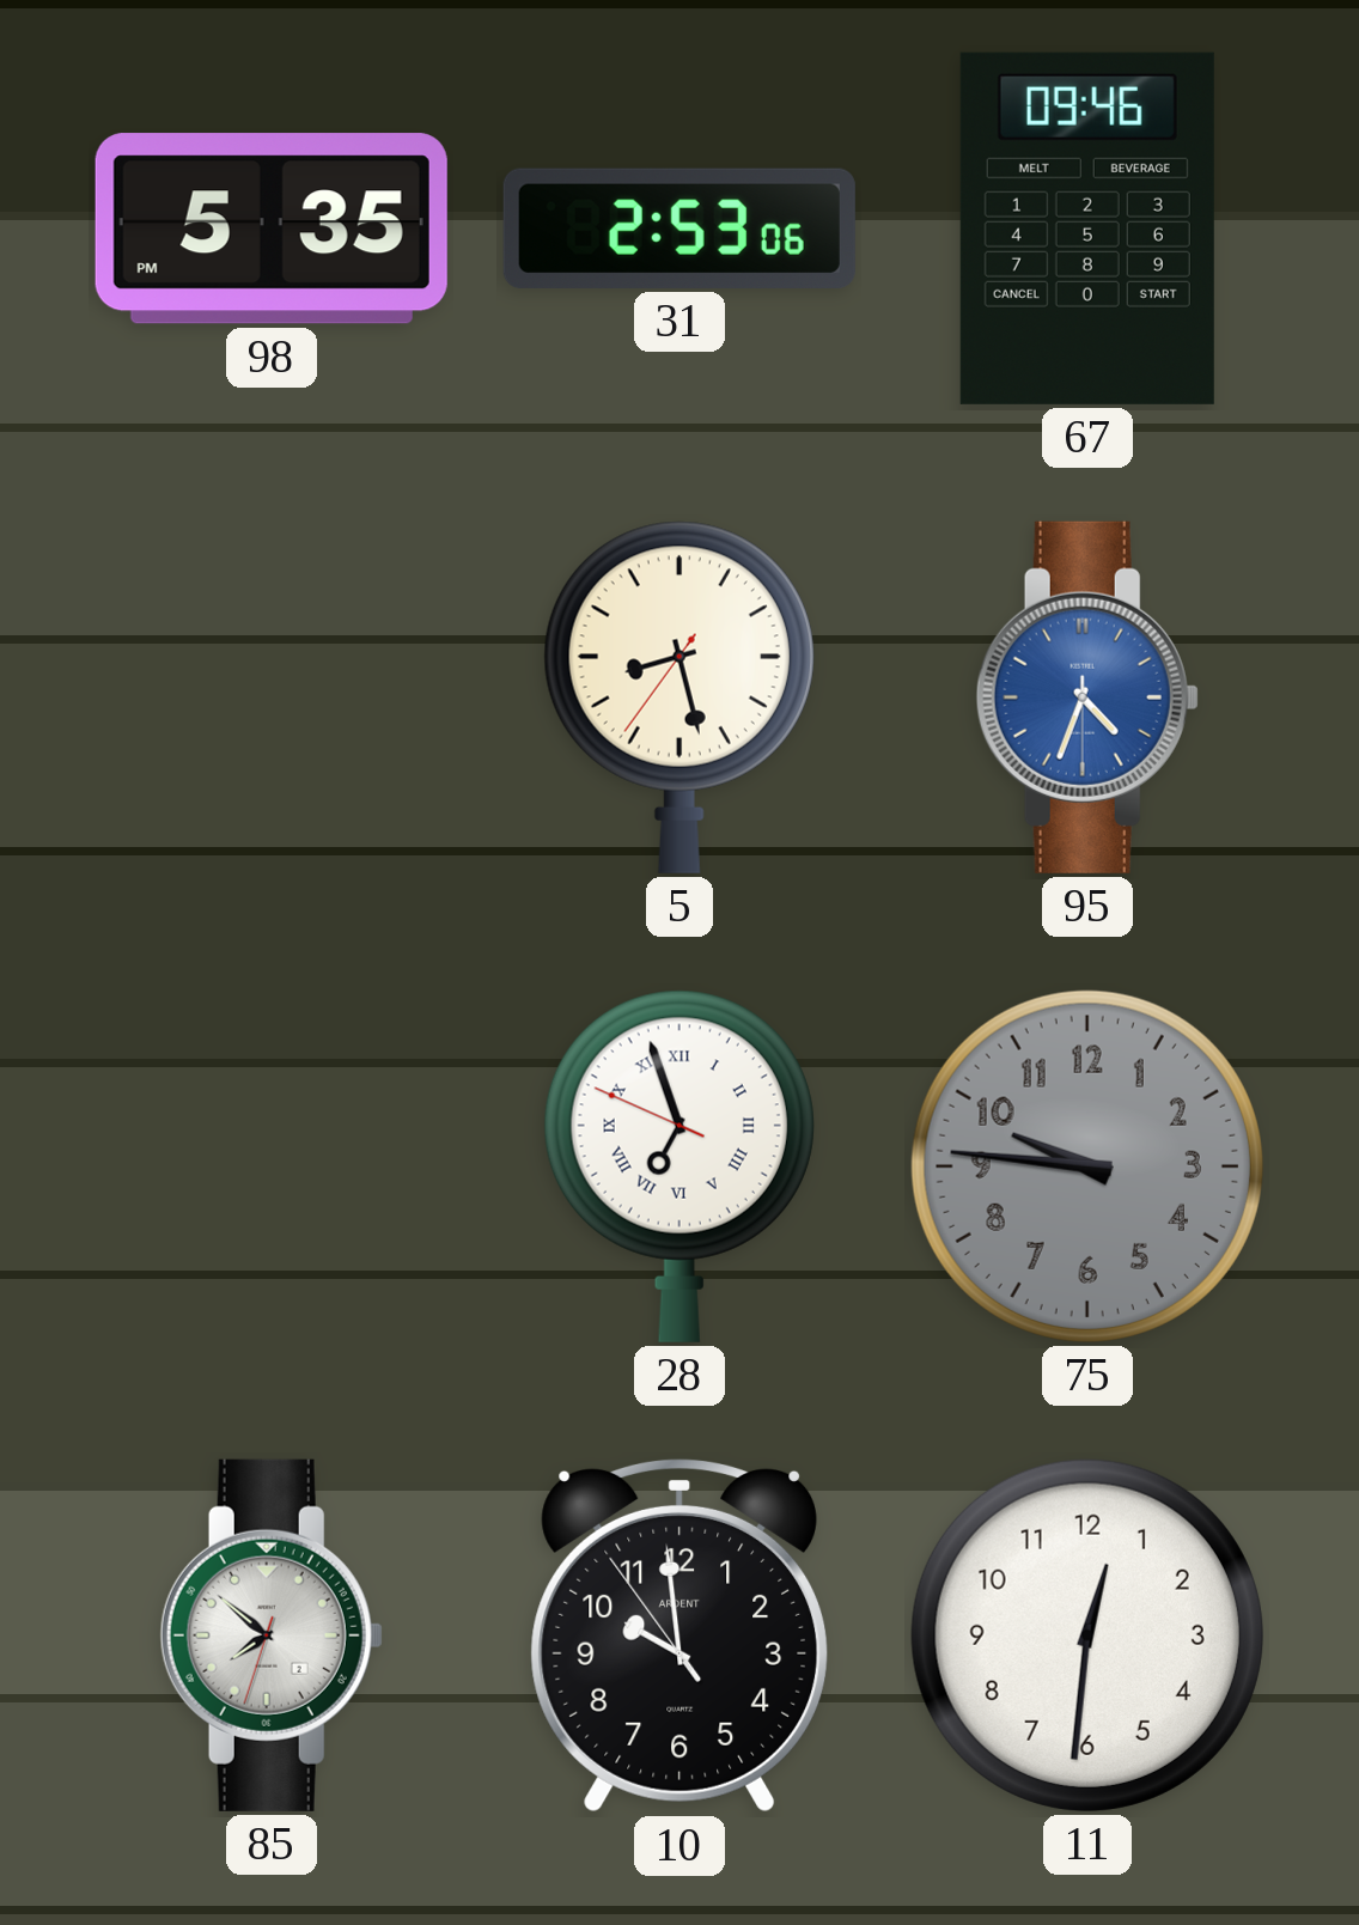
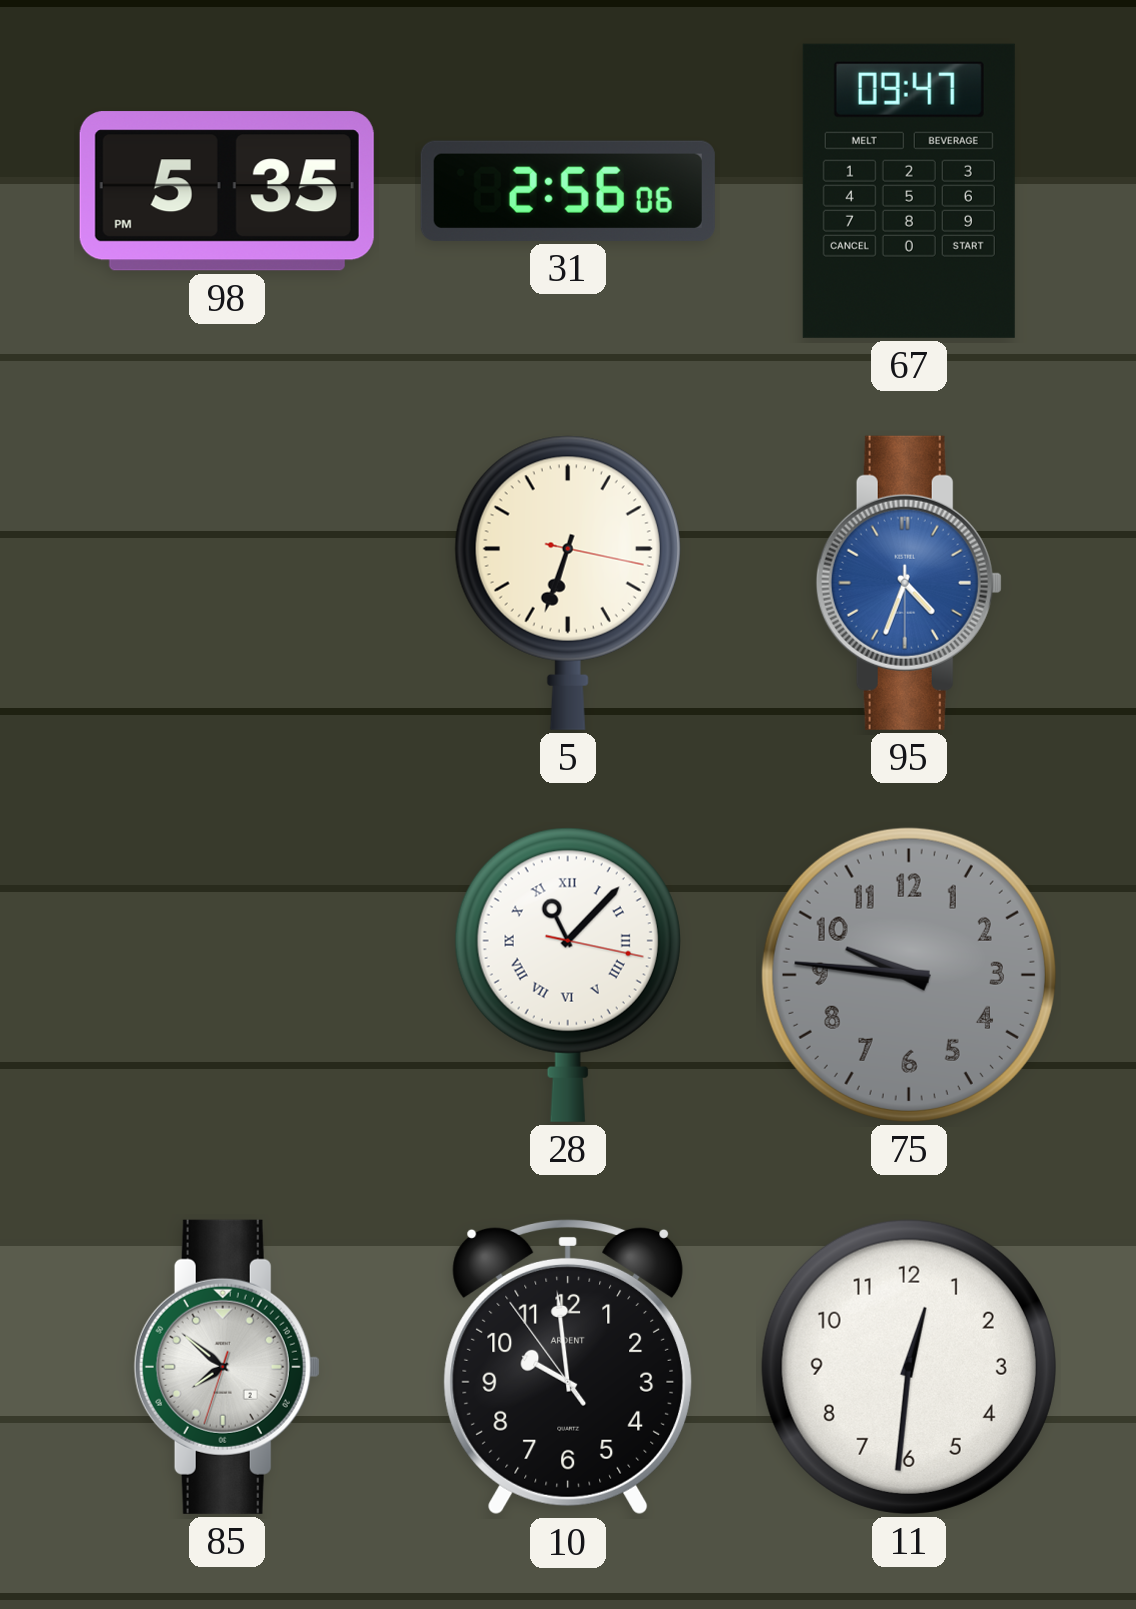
31: 2:53 -> 2:56 (568, 191)
67: 09:46 -> 09:47 (909, 191)
5: 8:27 -> 6:33 (568, 583)
28: 6:56 -> 11:07 (568, 975)
